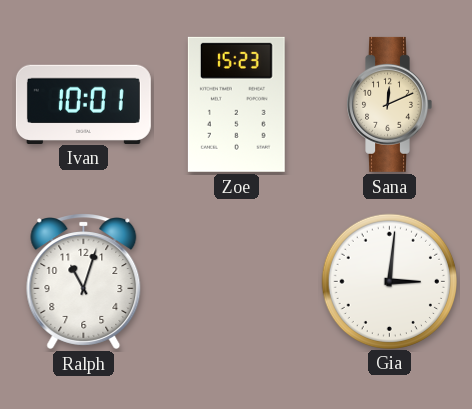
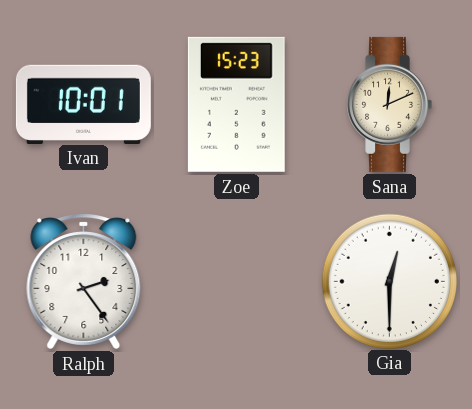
Ralph: 11:03 -> 2:24 (84, 281)
Gia: 3:01 -> 12:30 (389, 281)
